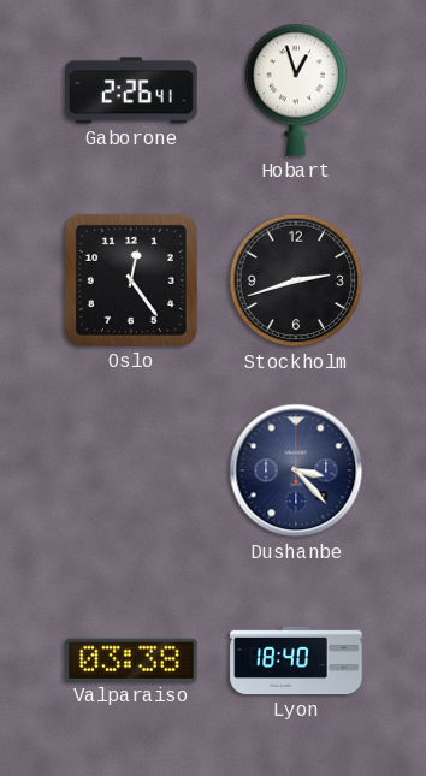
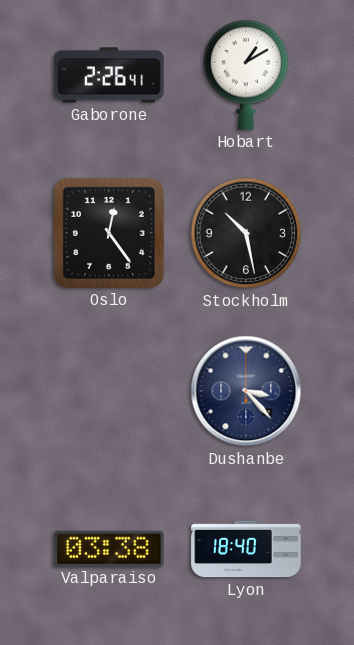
Hobart: 12:57 -> 1:10 (246, 75)
Stockholm: 2:42 -> 10:28 (246, 233)
